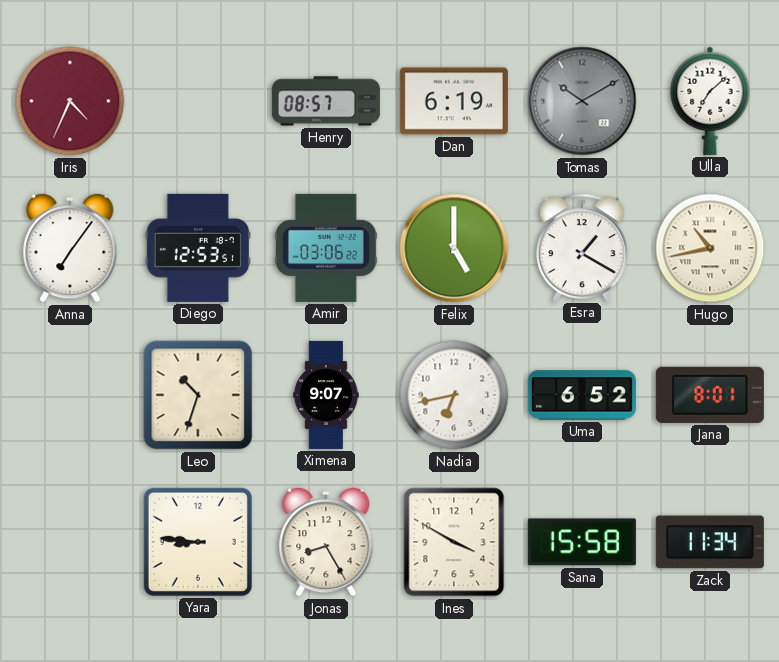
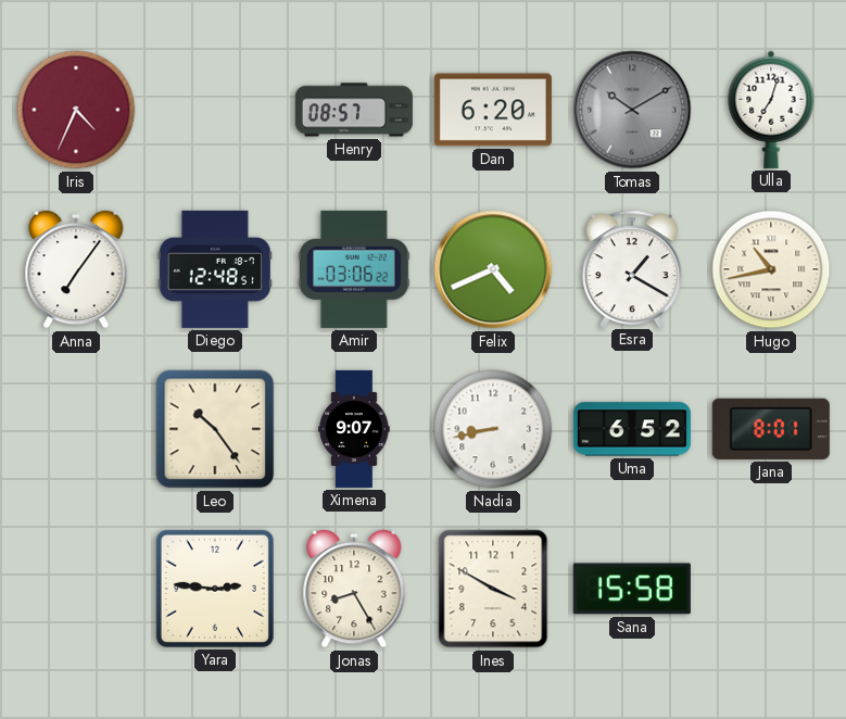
Dan: 6:19 -> 6:20 (493, 110)
Ulla: 7:08 -> 7:03 (771, 110)
Diego: 12:53 -> 12:48 (215, 269)
Felix: 5:00 -> 4:41 (493, 269)
Leo: 10:33 -> 10:24 (215, 429)
Nadia: 6:43 -> 8:43 (493, 429)
Yara: 8:46 -> 2:46 (215, 589)
Zack: 11:34 -> none (710, 542)
